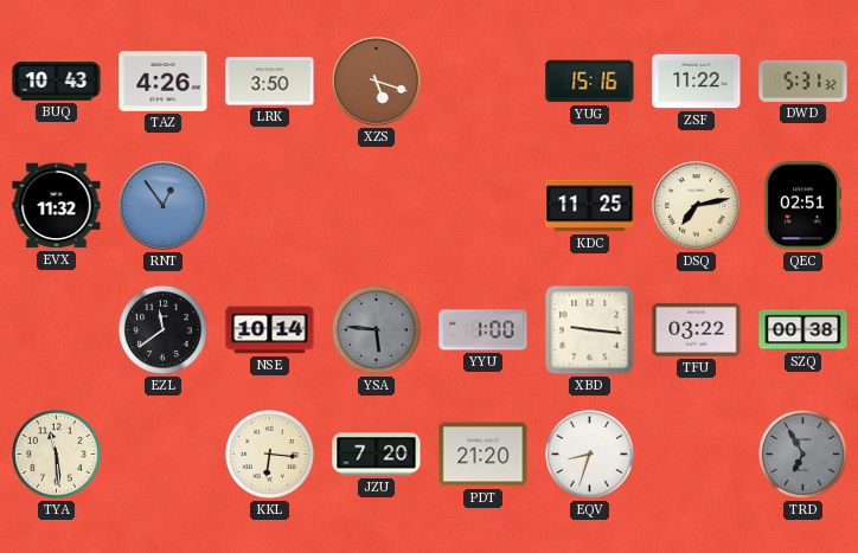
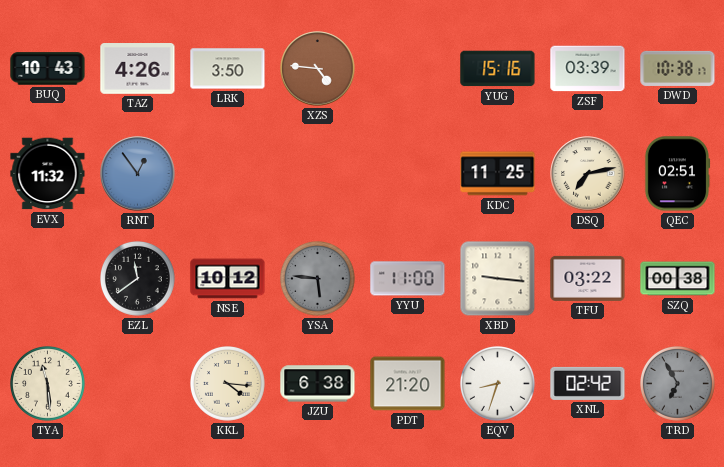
XZS: 5:18 -> 4:46 (318, 69)
ZSF: 11:22 -> 03:39 (588, 69)
DWD: 5:31 -> 10:38 (678, 68)
NSE: 10:14 -> 10:12 (228, 279)
YYU: 1:00 -> 11:00 (408, 279)
KKL: 6:16 -> 4:16 (228, 384)
JZU: 7:20 -> 6:38 (318, 384)
XNL: none -> 02:42 (588, 383)
